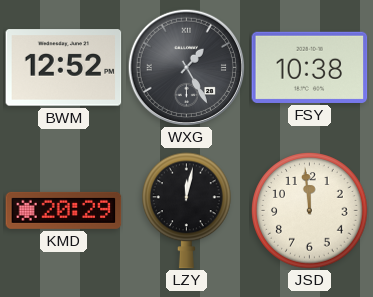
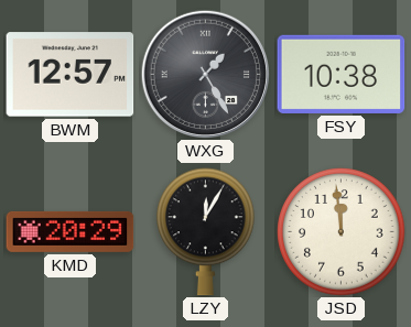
BWM: 12:52 -> 12:57 (71, 75)
LZY: 12:02 -> 12:05 (206, 232)
